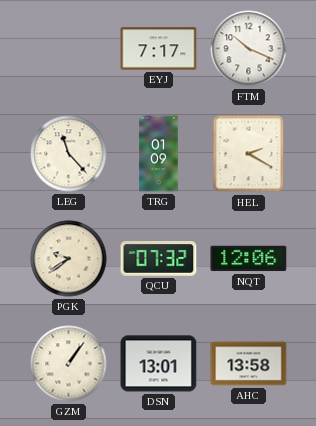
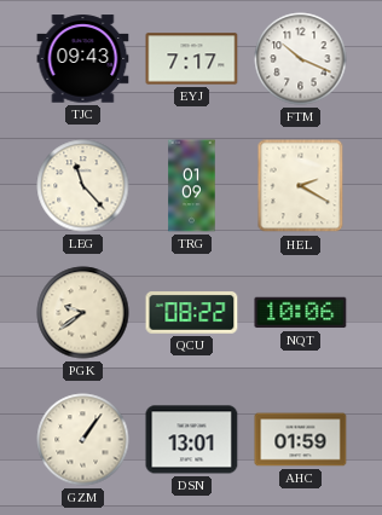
TJC: none -> 09:43 (83, 59)
QCU: 07:32 -> 08:22 (192, 313)
NQT: 12:06 -> 10:06 (301, 313)
AHC: 13:58 -> 01:59 (301, 440)
